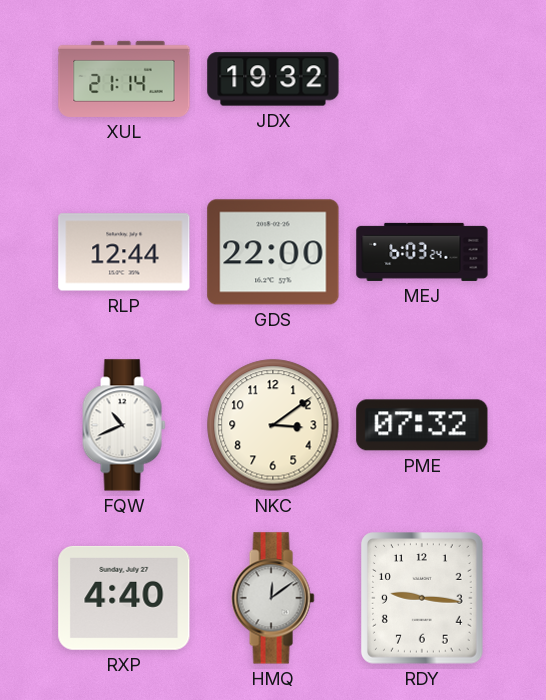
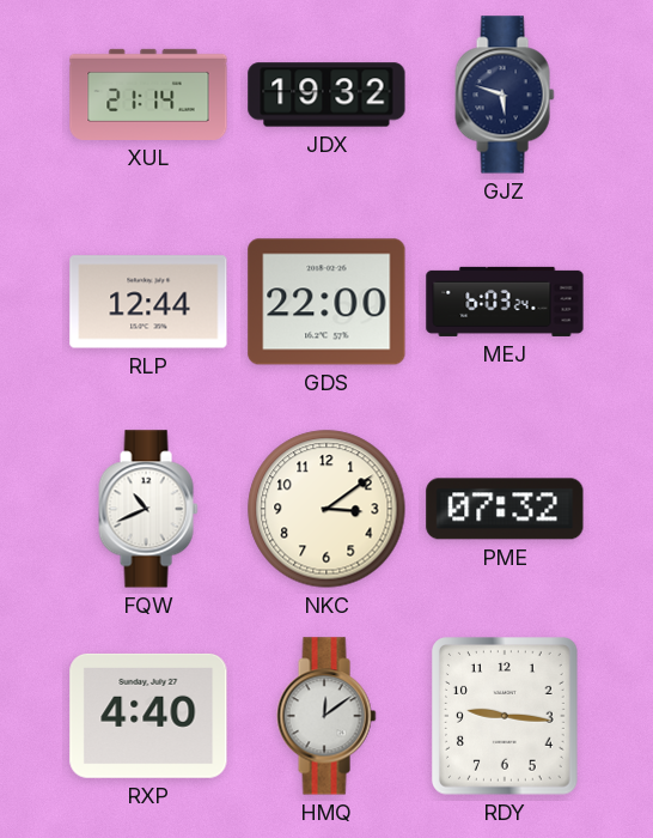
GJZ: none -> 5:48 (505, 95)
